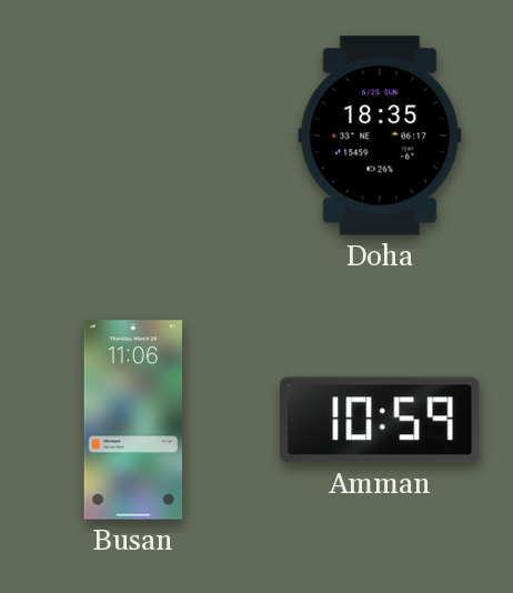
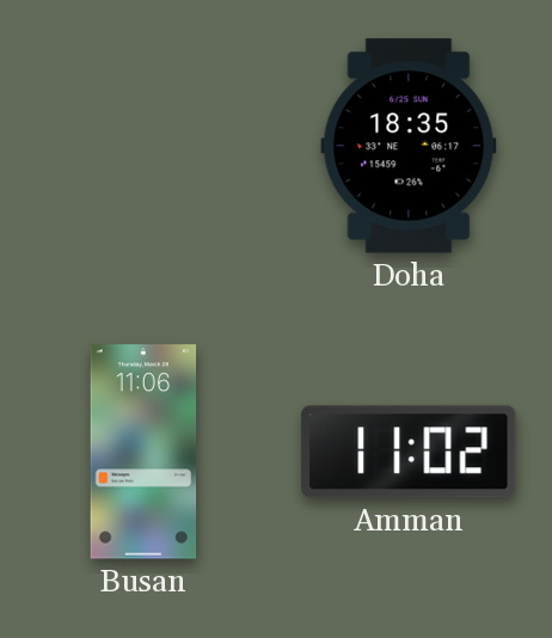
Amman: 10:59 -> 11:02 (409, 452)
